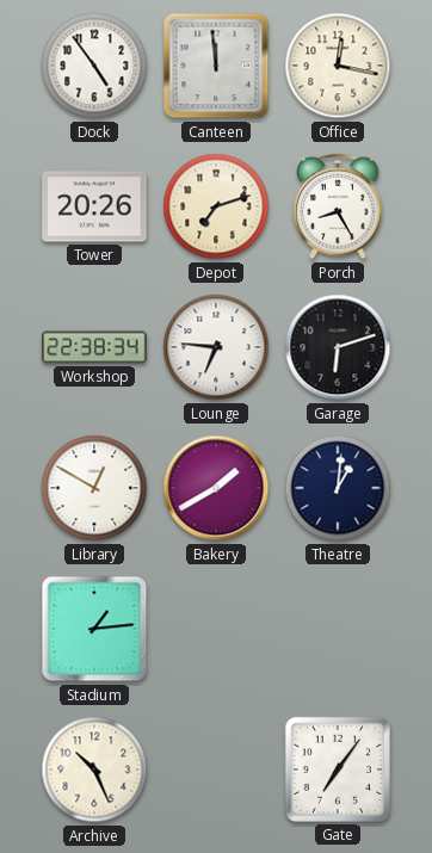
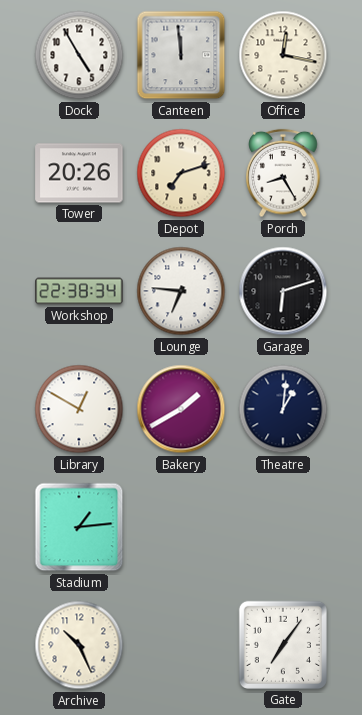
Dock: 4:54 -> 4:55 (79, 55)
